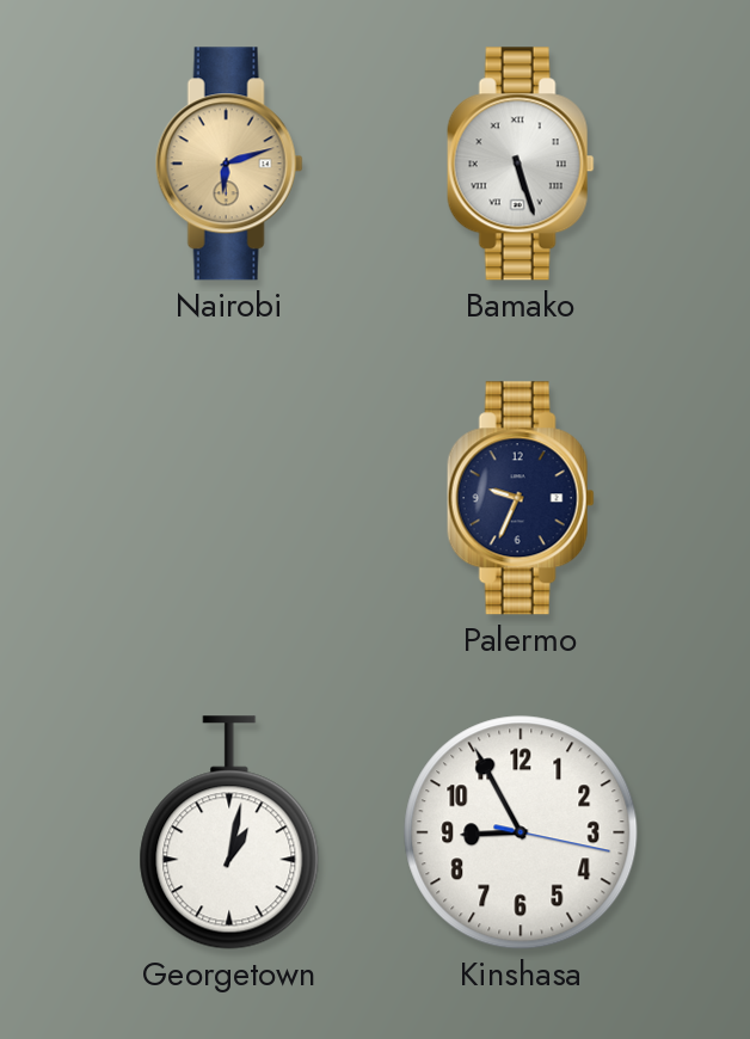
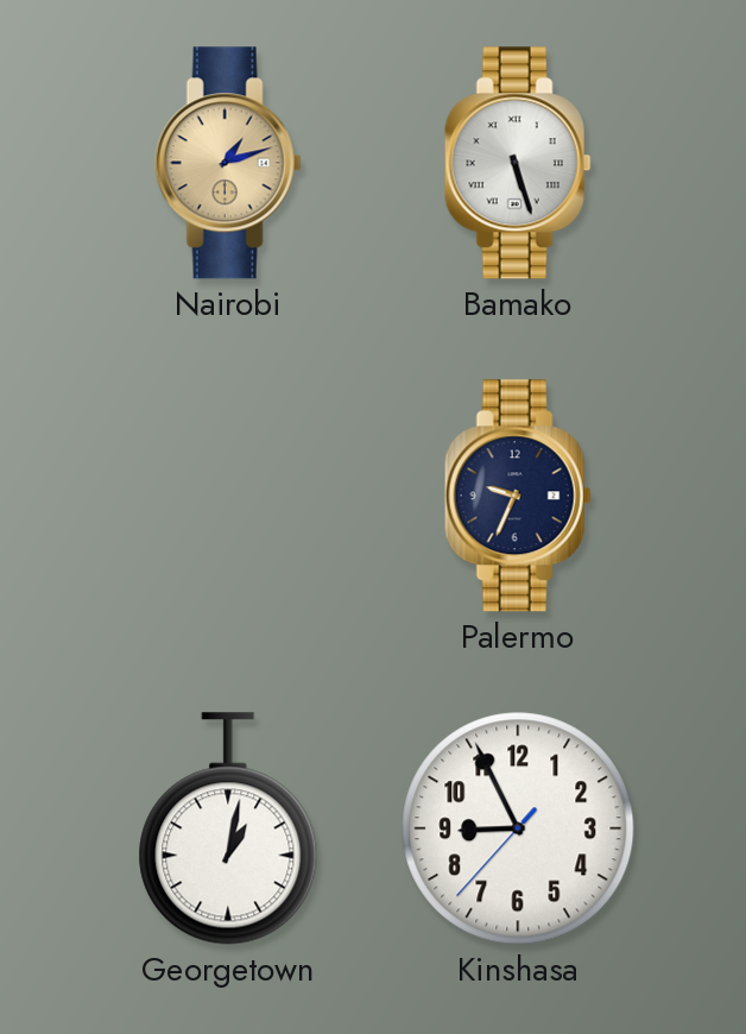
Nairobi: 6:12 -> 1:12 (228, 163)
Kinshasa: 8:55:17 -> 8:55:37 (518, 828)
